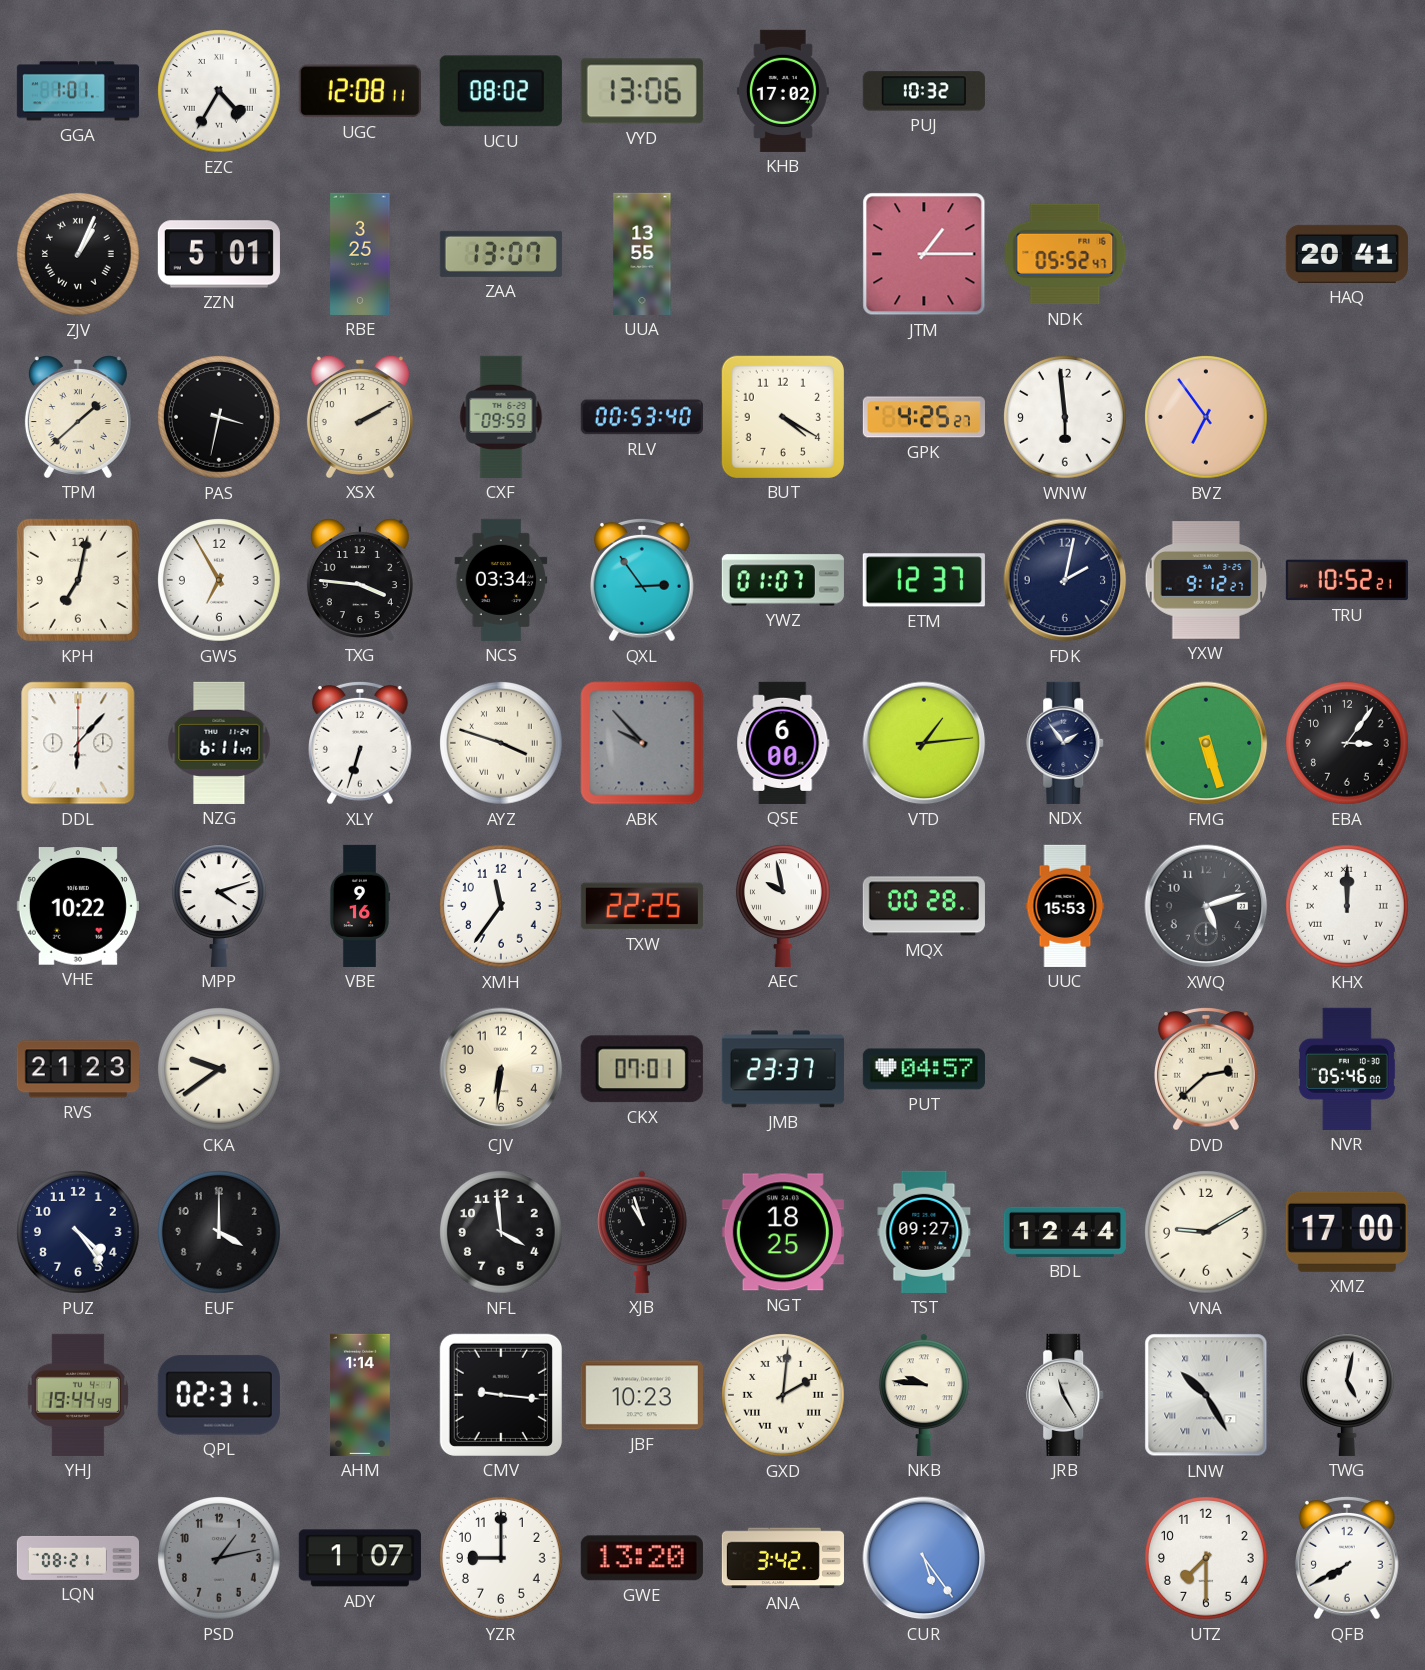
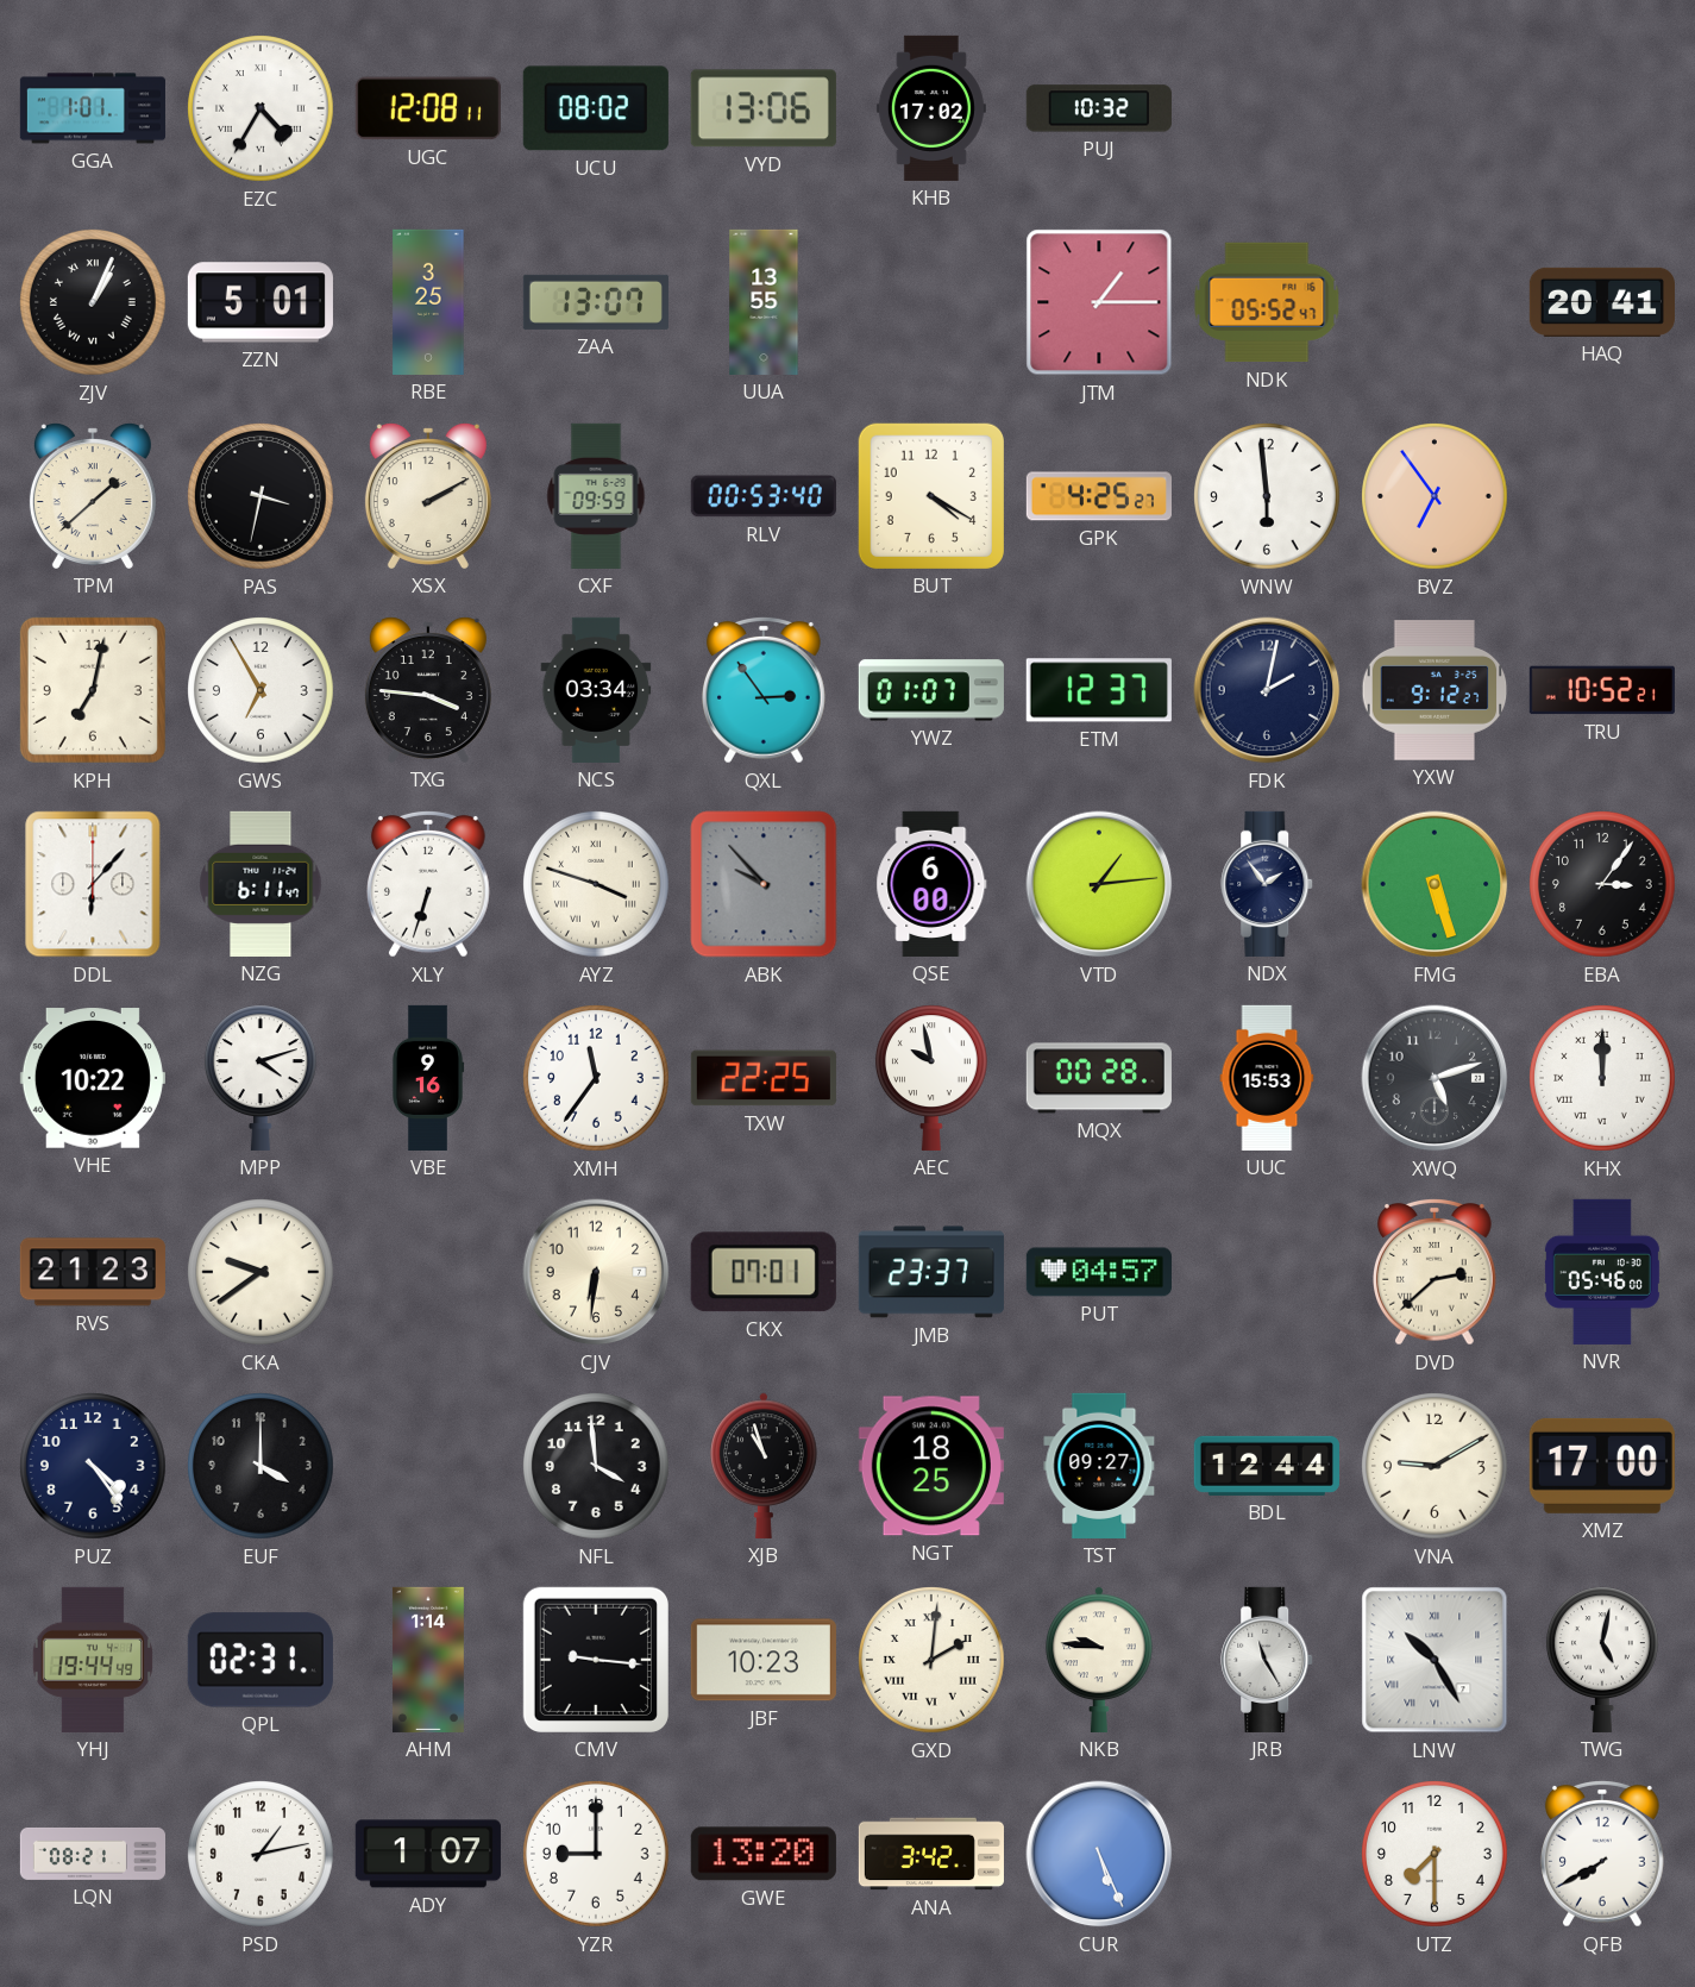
PSD dial: grey -> white (262, 1855)
CUR: 5:24 -> 5:26 (1099, 1854)
